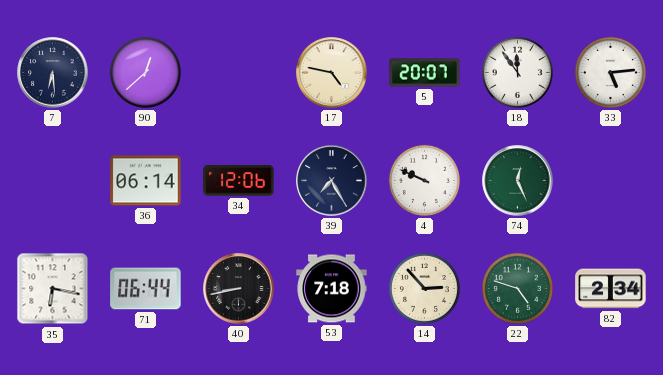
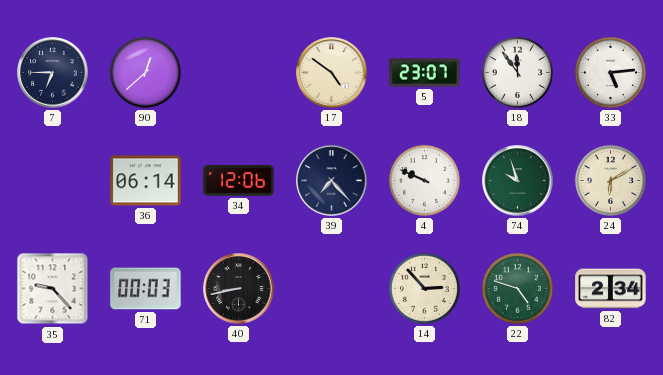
7: 6:29 -> 6:45 (53, 73)
17: 4:47 -> 4:51 (332, 73)
5: 20:07 -> 23:07 (425, 73)
39: 7:25 -> 7:23 (332, 181)
74: 12:26 -> 9:57 (518, 181)
24: none -> 6:10 (610, 180)
35: 6:17 -> 9:23 (53, 289)
71: 06:44 -> 00:03 (146, 289)
53: 7:18 -> none (332, 289)
